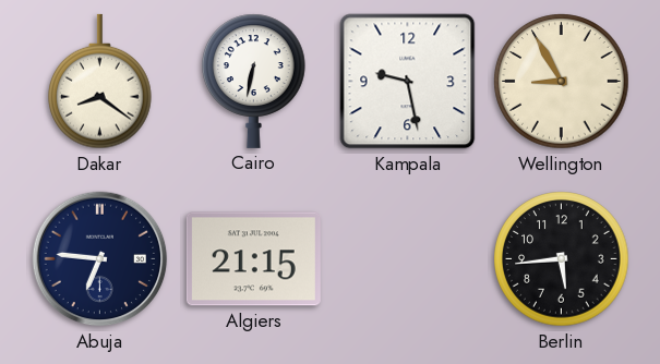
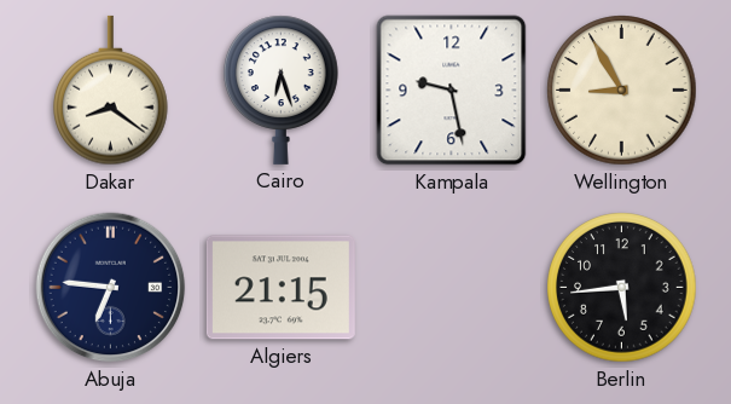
Cairo: 6:32 -> 6:27 (282, 90)
